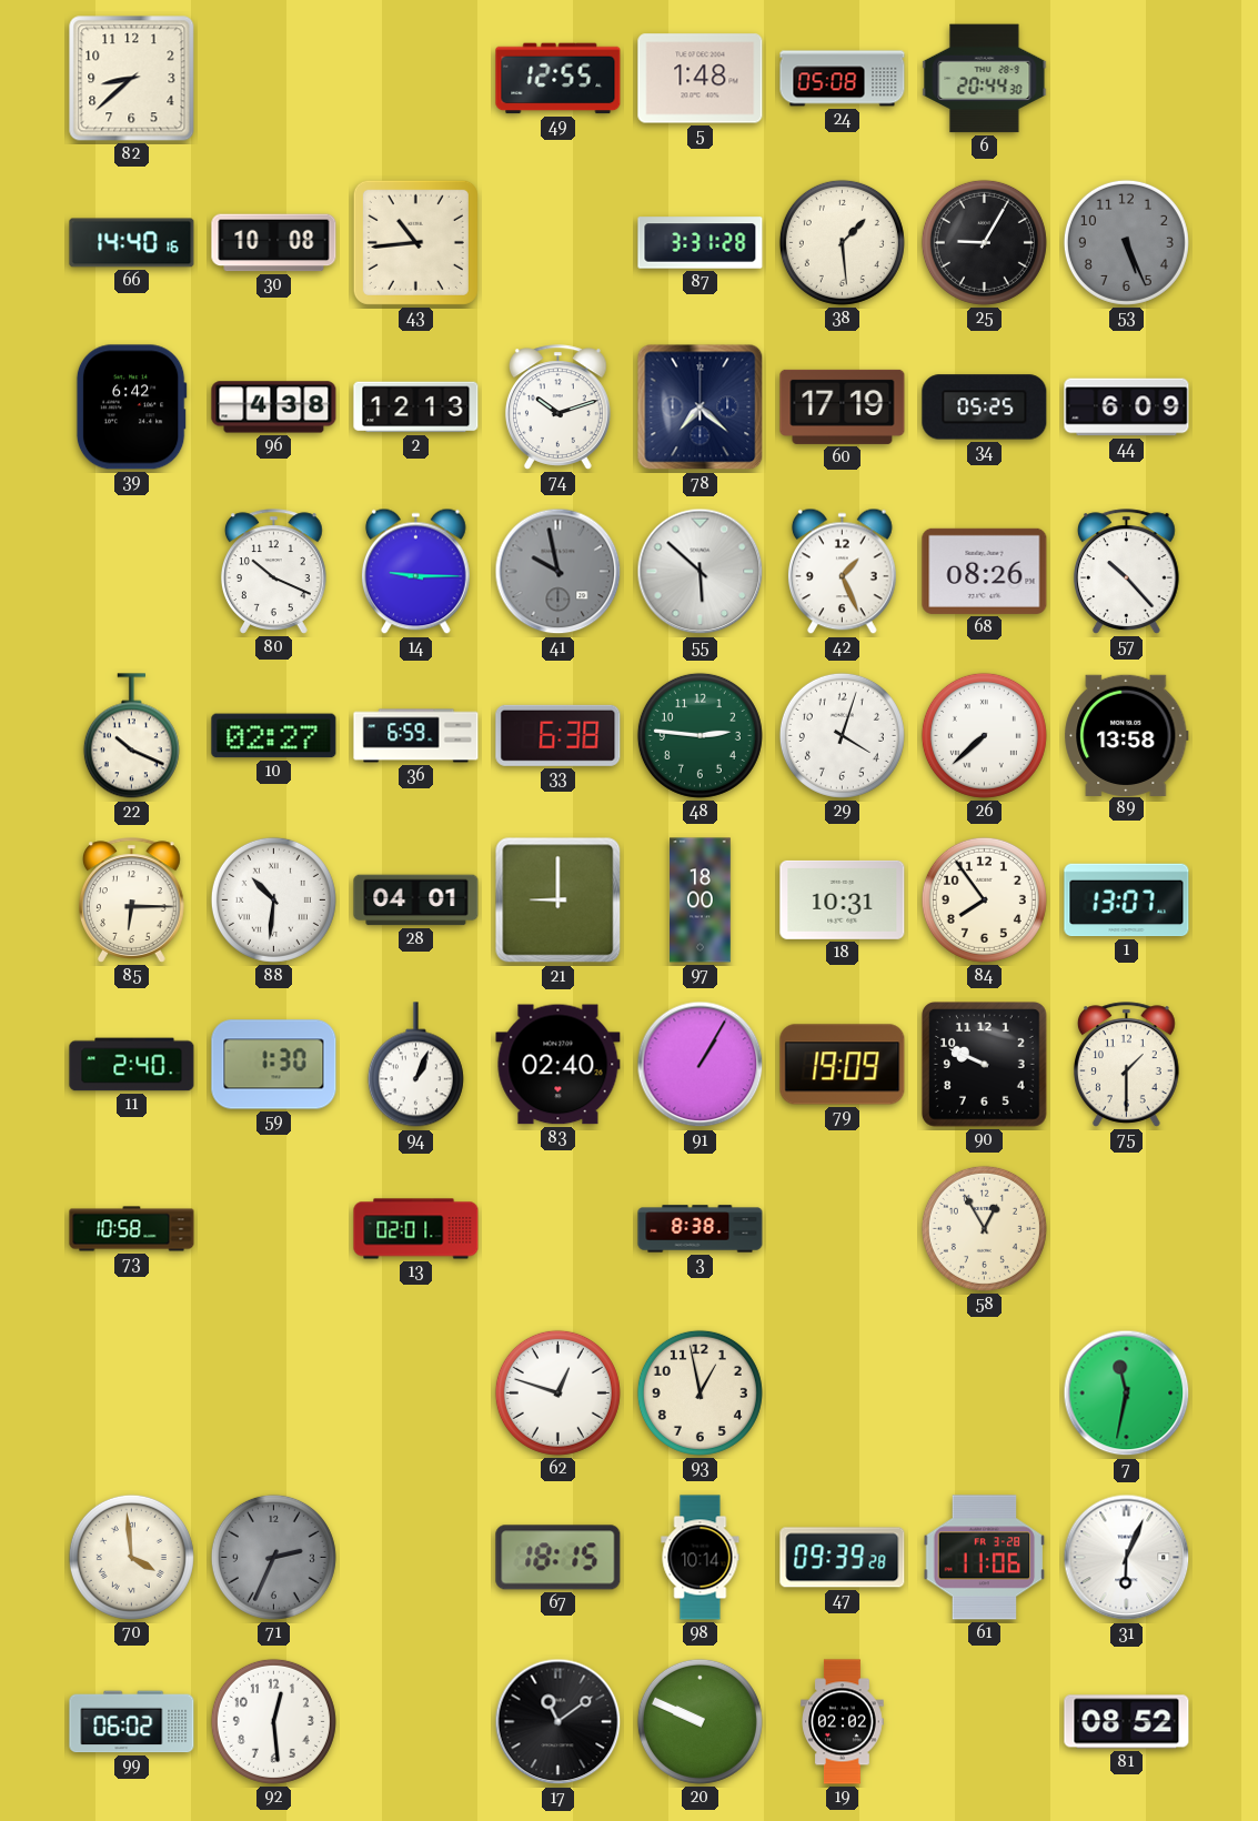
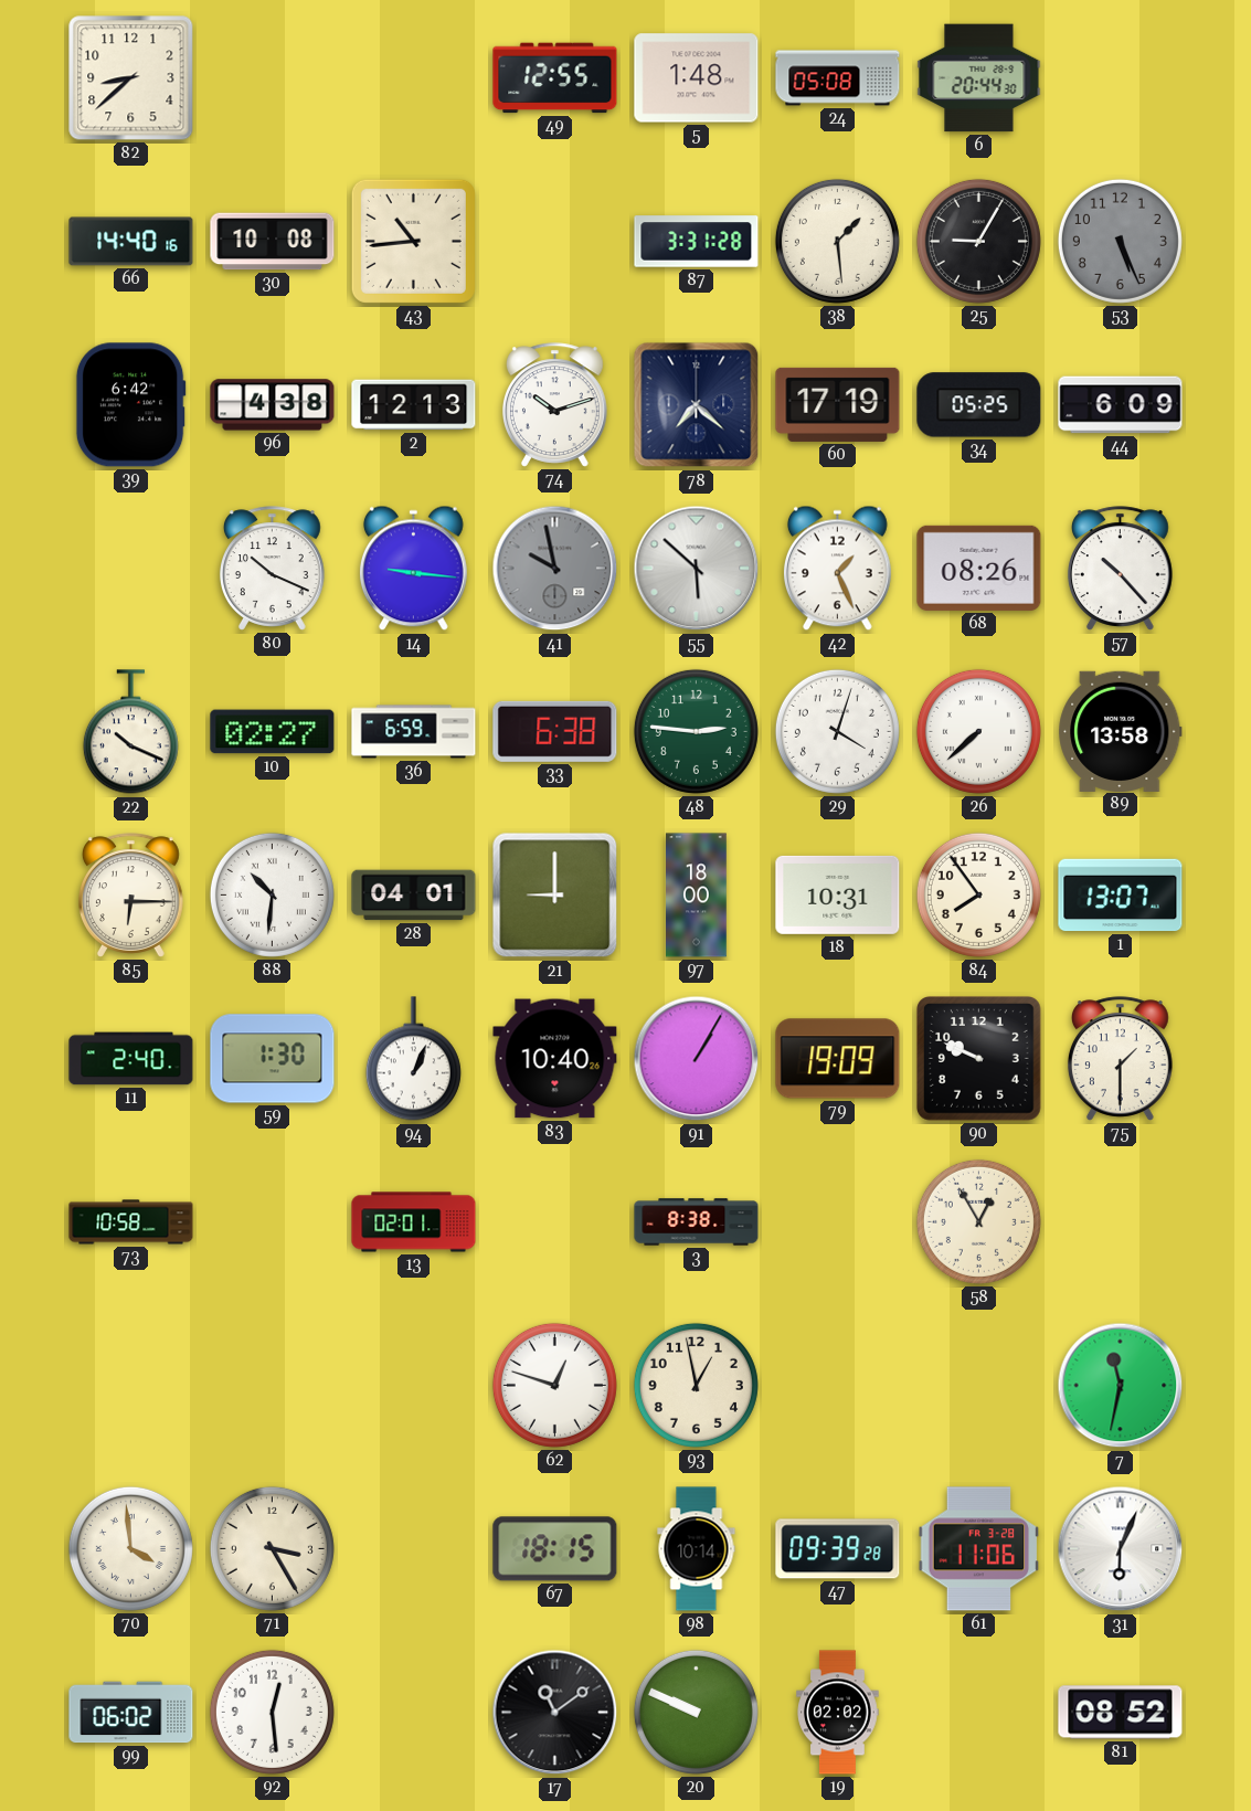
14: 9:15 -> 9:16 (413, 569)
83: 02:40 -> 10:40 (555, 1059)
71: 2:34 -> 3:25 (272, 1548)
71 dial: grey -> cream (272, 1548)
